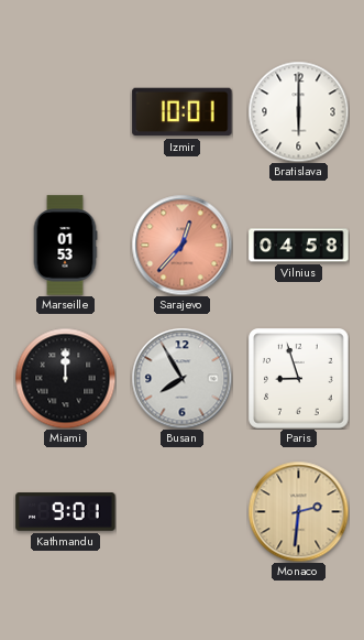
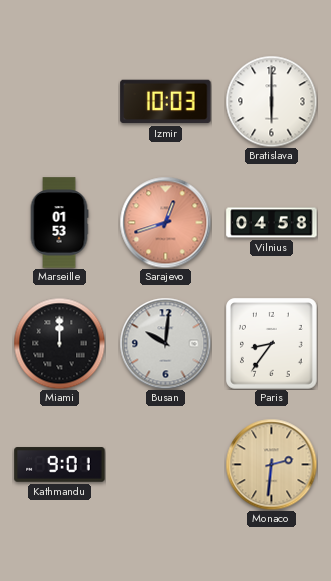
Izmir: 10:01 -> 10:03 (166, 102)
Sarajevo: 12:37 -> 12:42 (165, 222)
Busan: 7:55 -> 10:01 (165, 343)
Paris: 8:57 -> 8:36 (272, 344)
